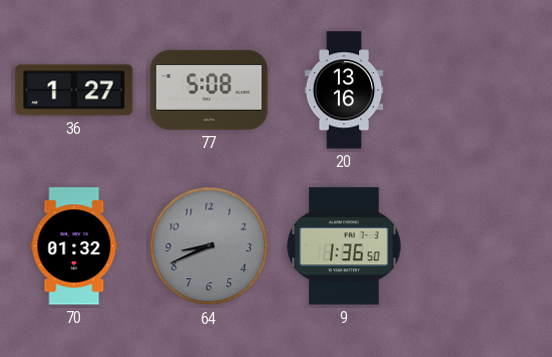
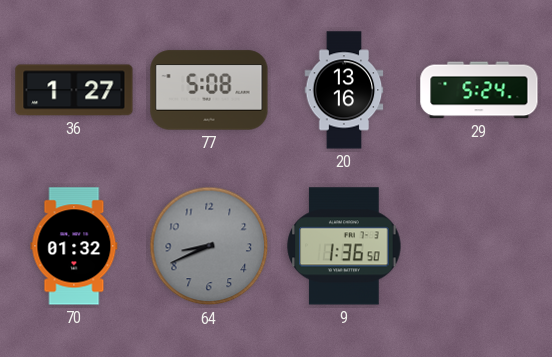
29: none -> 5:24 (479, 90)
